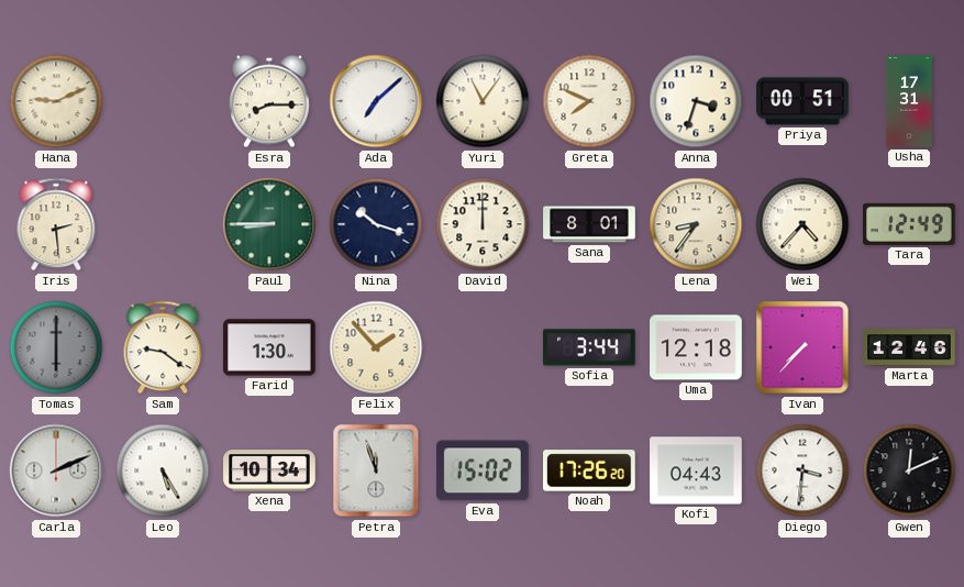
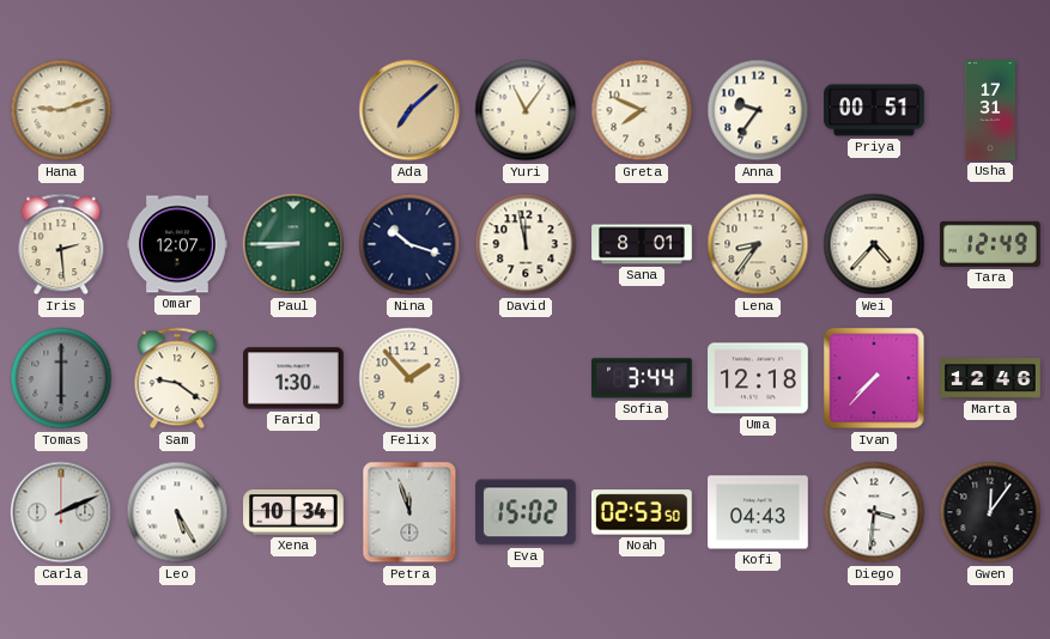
Hana: 9:11 -> 9:12 (61, 110)
Esra: 8:15 -> none (270, 101)
Ada dial: white -> champagne (409, 110)
Anna: 3:33 -> 9:36 (758, 110)
Omar: none -> 12:07 (177, 244)
David: 12:00 -> 11:58 (526, 244)
Noah: 17:26 -> 02:53 (643, 512)
Gwen: 12:11 -> 12:06 (990, 512)
